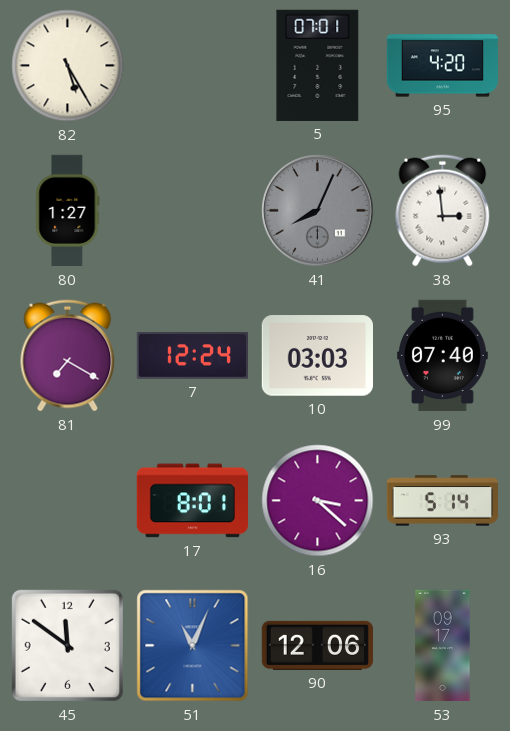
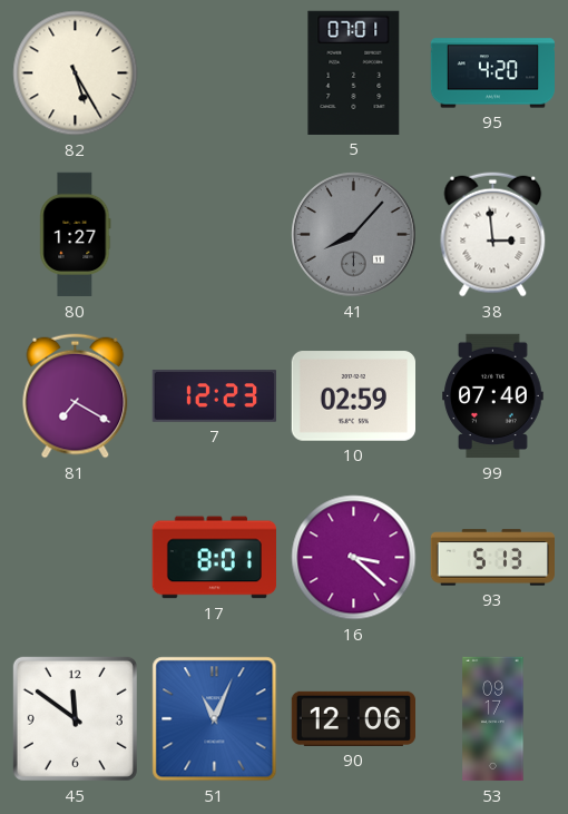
41: 8:04 -> 8:07 (354, 235)
7: 12:24 -> 12:23 (214, 396)
10: 03:03 -> 02:59 (353, 396)
93: 5:14 -> 5:13 (492, 558)
